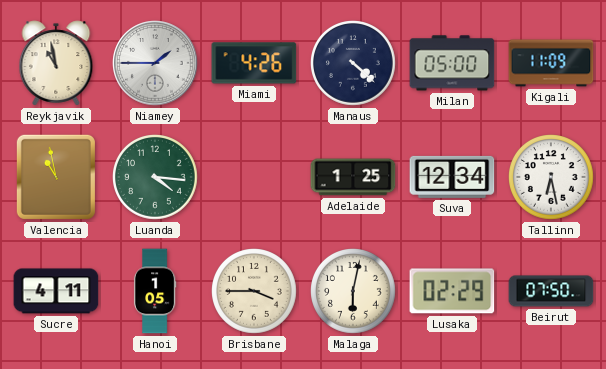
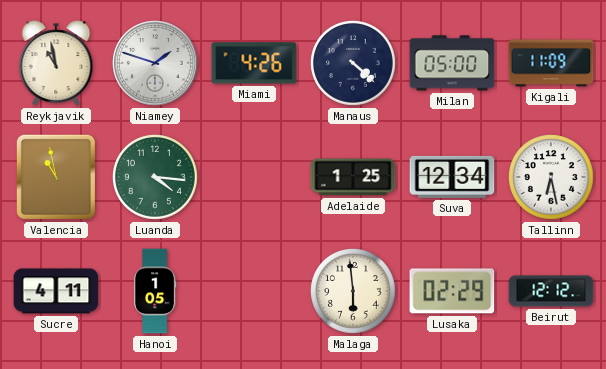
Niamey: 1:45 -> 1:48 (155, 63)
Brisbane: 3:45 -> none (255, 292)
Malaga: 6:02 -> 5:59 (354, 292)
Beirut: 07:50 -> 12:12 (551, 291)
